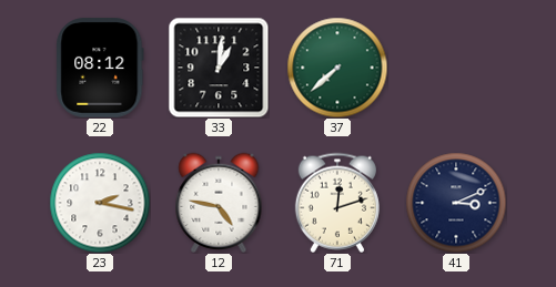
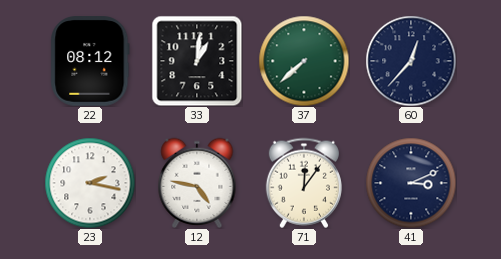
60: none -> 12:37 (411, 61)
71: 12:12 -> 12:06 (304, 183)
